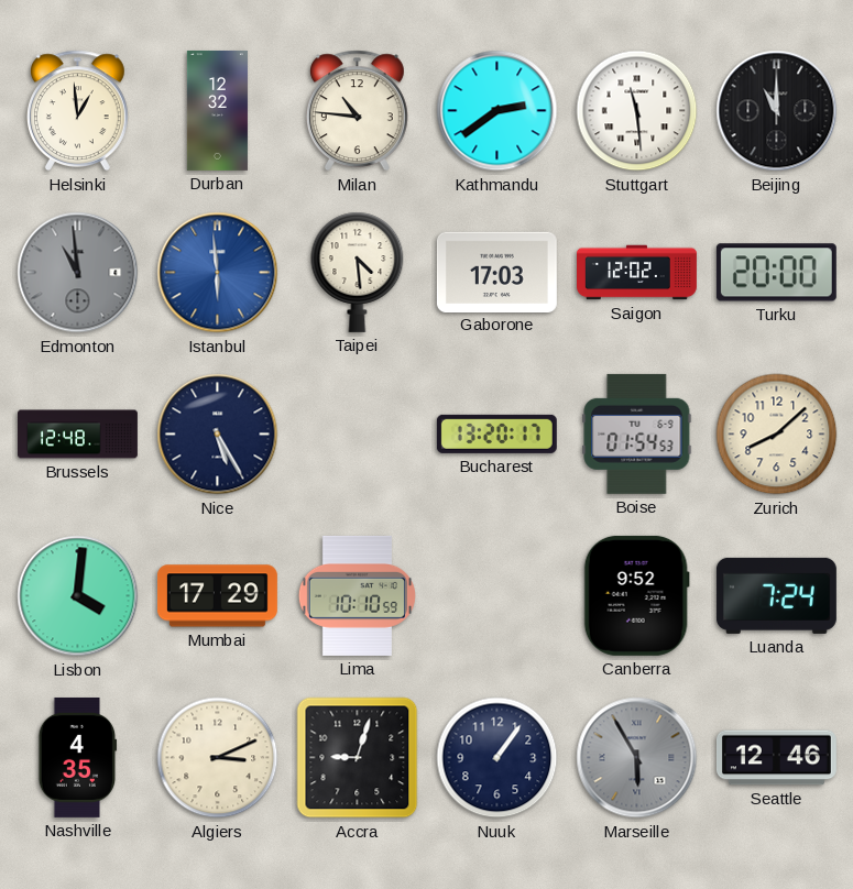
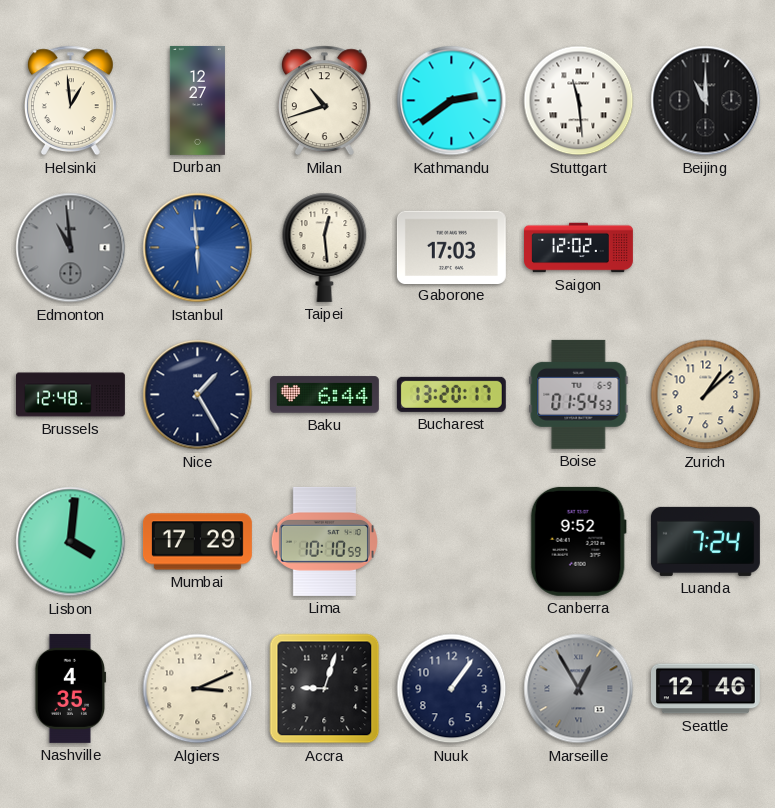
Durban: 12:32 -> 12:27 (197, 100)
Milan: 10:46 -> 10:42 (324, 101)
Taipei: 4:29 -> 12:29 (325, 247)
Turku: 20:00 -> none (776, 273)
Nice: 5:25 -> 1:25 (198, 395)
Baku: none -> 6:44 (324, 395)
Zurich: 8:08 -> 1:08 (706, 395)
Marseille: 5:55 -> 12:55 (579, 689)
